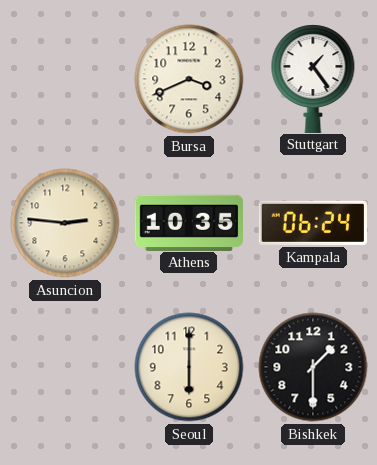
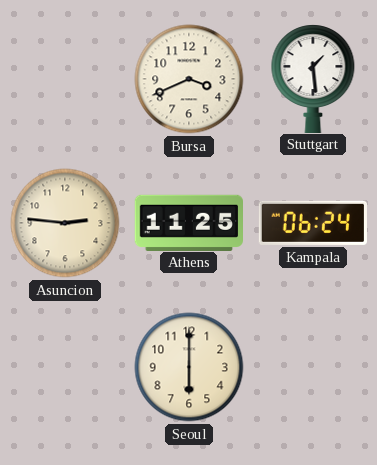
Stuttgart: 1:24 -> 1:29 (313, 78)
Athens: 10:35 -> 11:25 (188, 222)
Bishkek: 1:30 -> none (313, 367)
